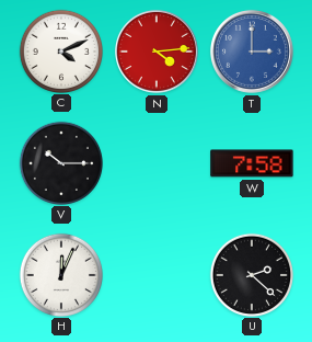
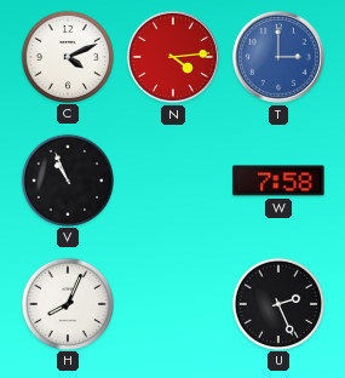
V: 10:15 -> 10:56 (67, 179)
H: 12:04 -> 8:04 (67, 303)
U: 2:22 -> 2:26 (277, 303)
